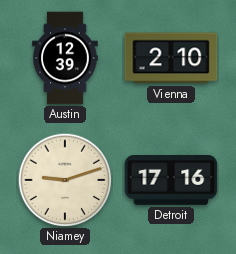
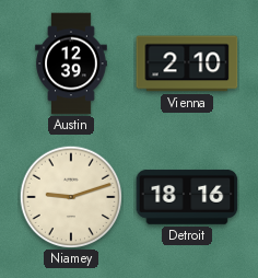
Detroit: 17:16 -> 18:16 (187, 197)
